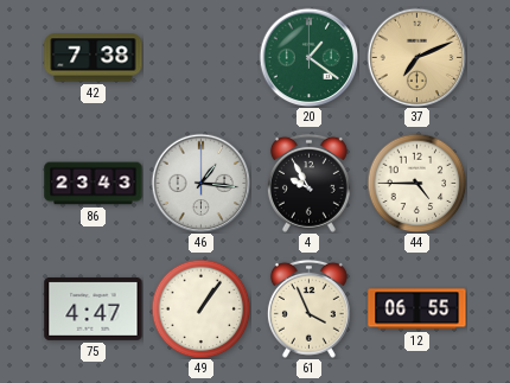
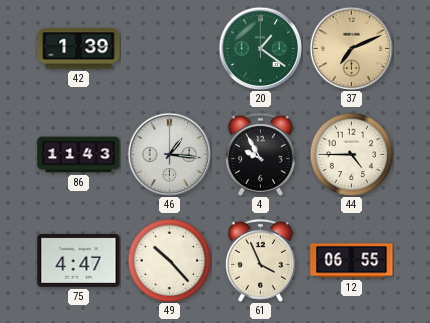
42: 7:38 -> 1:39 (79, 49)
86: 23:43 -> 11:43 (79, 155)
49: 1:06 -> 10:23 (169, 260)
